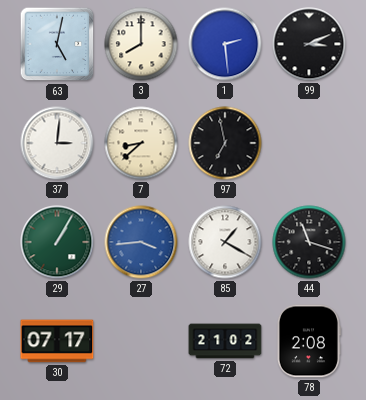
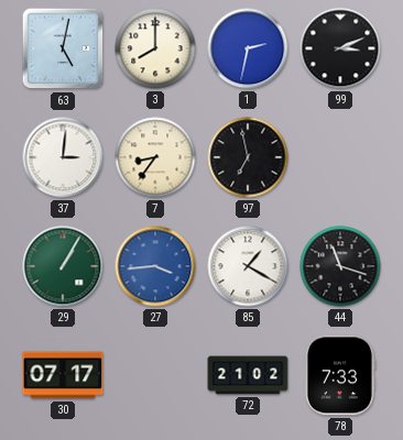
1: 2:29 -> 2:32 (248, 48)
7: 8:38 -> 8:36 (155, 157)
78: 2:08 -> 7:33 (340, 375)
